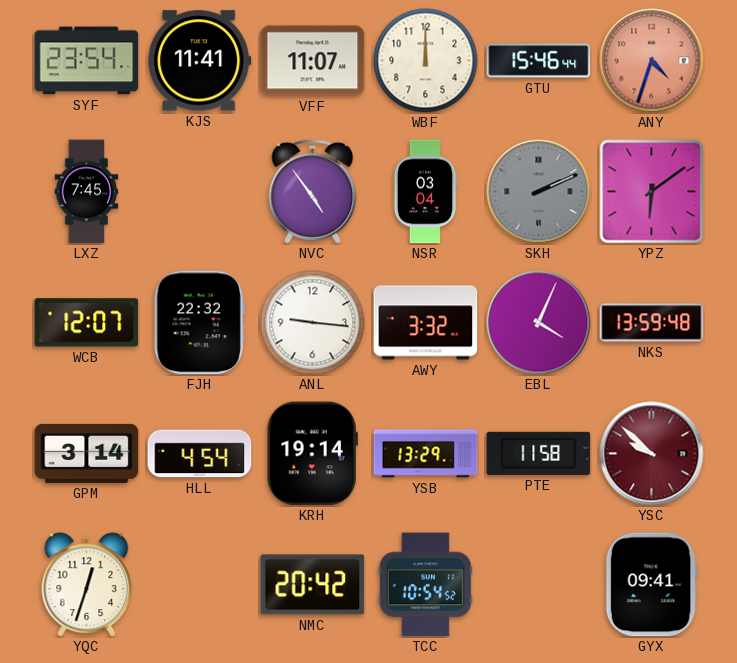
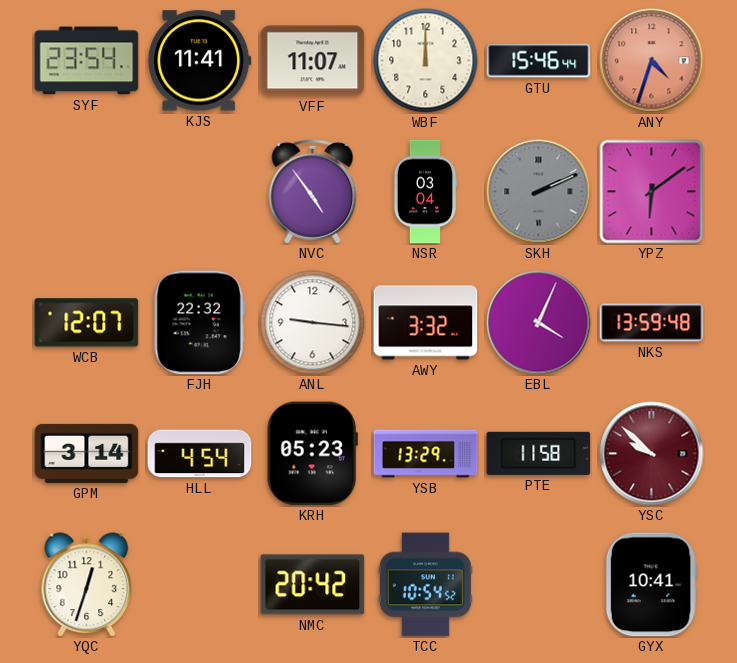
LXZ: 7:45 -> none (87, 192)
KRH: 19:14 -> 05:23 (312, 454)
GYX: 09:41 -> 10:41 (651, 585)
